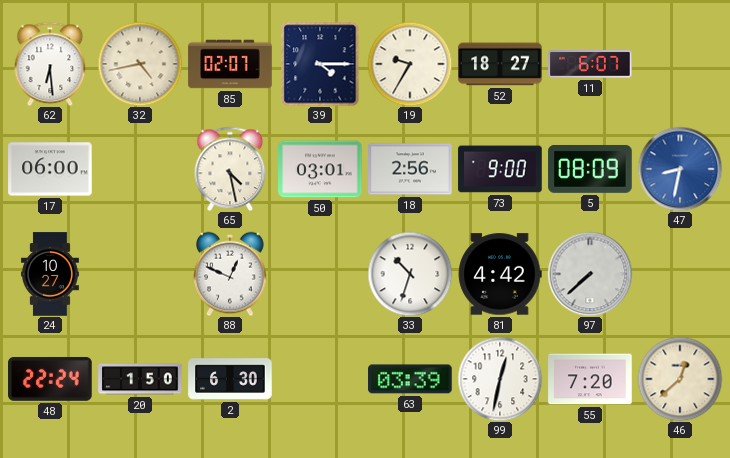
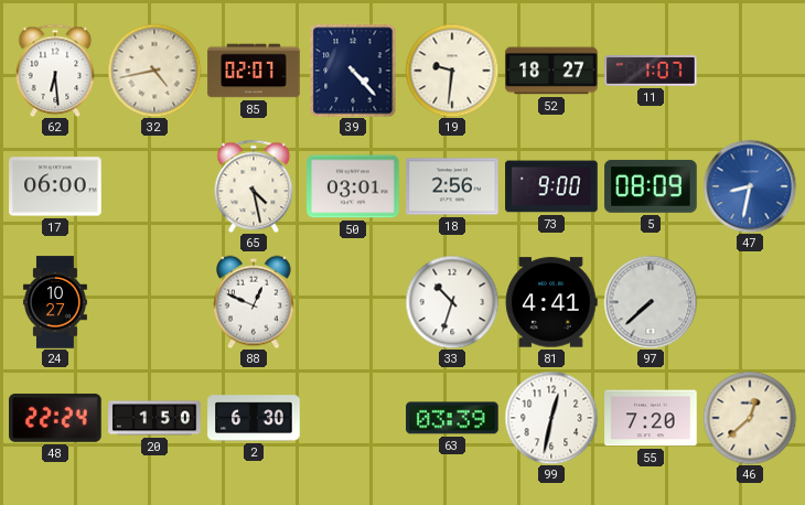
39: 4:15 -> 4:23 (353, 71)
19: 9:35 -> 9:31 (452, 71)
11: 6:07 -> 1:07 (651, 72)
81: 4:42 -> 4:41 (551, 302)
